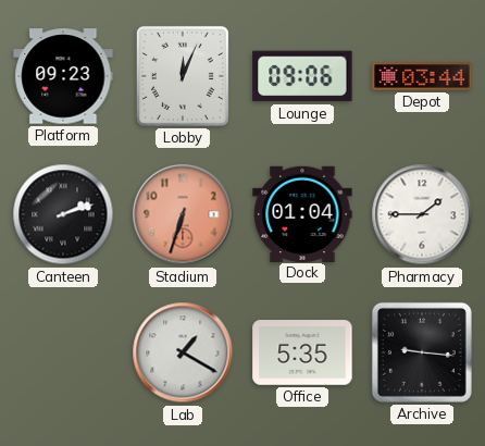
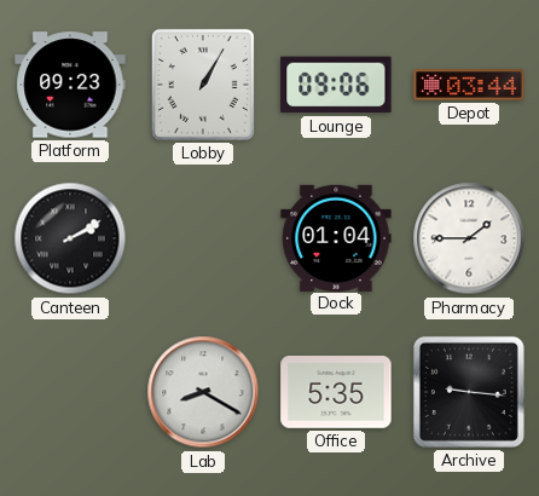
Lobby: 12:04 -> 1:05 (203, 85)
Canteen: 2:12 -> 2:10 (70, 238)
Stadium: 6:33 -> none (183, 214)
Lab: 1:20 -> 8:20 (203, 392)
